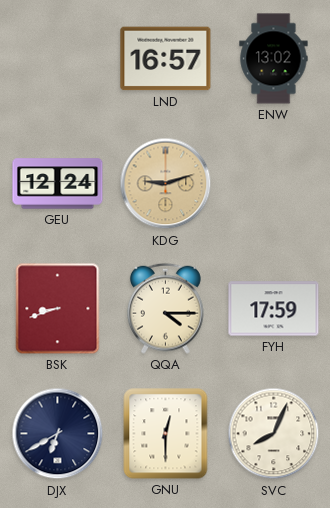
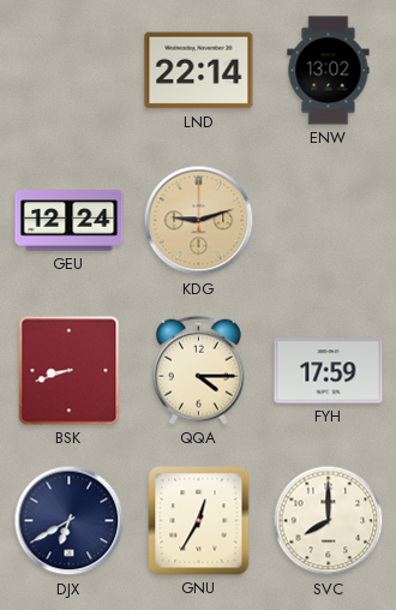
LND: 16:57 -> 22:14 (199, 71)
GNU: 12:30 -> 12:35 (199, 521)
SVC: 8:04 -> 8:00 (329, 521)
